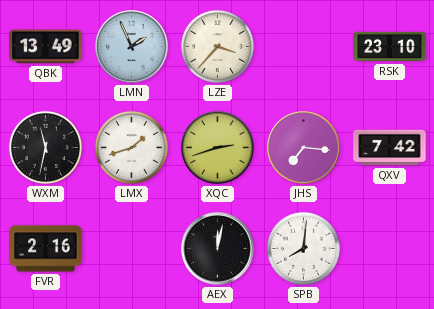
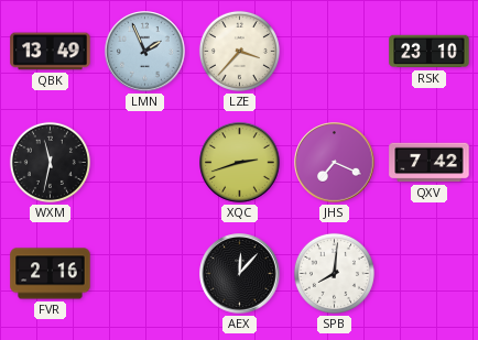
LMX: 1:42 -> none (131, 147)
JHS: 7:16 -> 7:19 (335, 163)
AEX: 12:02 -> 12:07 (240, 274)
